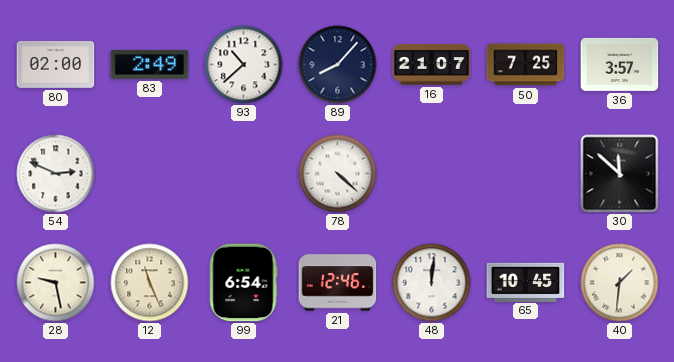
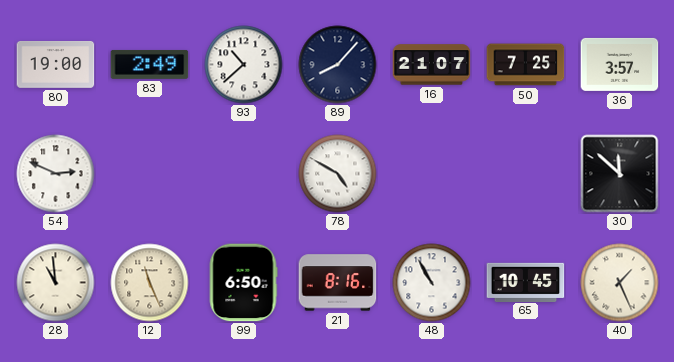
80: 02:00 -> 19:00 (56, 65)
78: 4:22 -> 4:50 (338, 174)
28: 9:28 -> 10:59 (56, 283)
99: 6:54 -> 6:50 (243, 283)
21: 12:46 -> 8:16 (338, 283)
48: 12:01 -> 10:55 (432, 283)
40: 1:31 -> 1:26 (620, 283)
